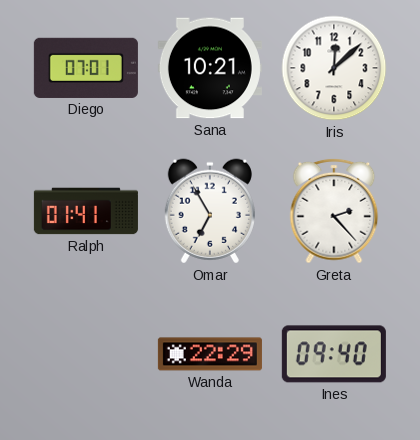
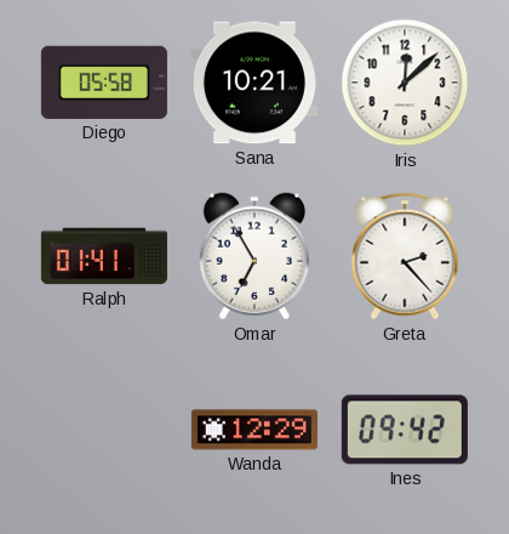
Diego: 07:01 -> 05:58 (104, 83)
Wanda: 22:29 -> 12:29 (254, 430)
Ines: 09:40 -> 09:42 (405, 430)
